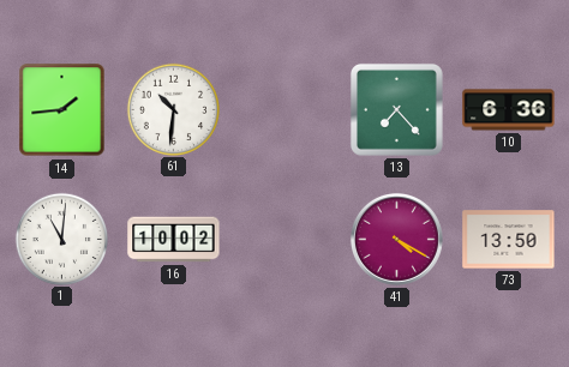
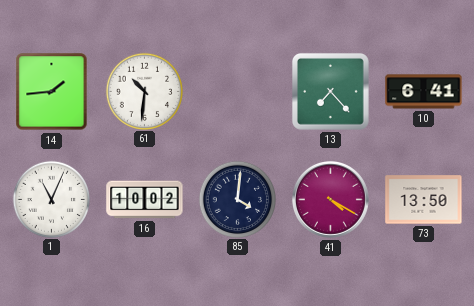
10: 6:36 -> 6:41 (424, 92)
1: 11:01 -> 11:04 (51, 199)
85: none -> 4:01 (237, 199)
